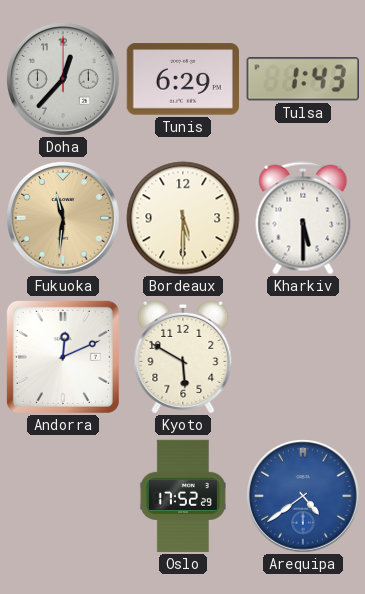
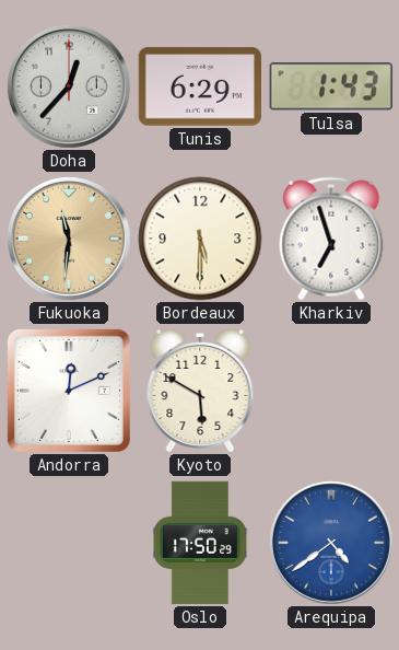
Kharkiv: 5:30 -> 6:57 (331, 239)
Oslo: 17:52 -> 17:50 (200, 543)
